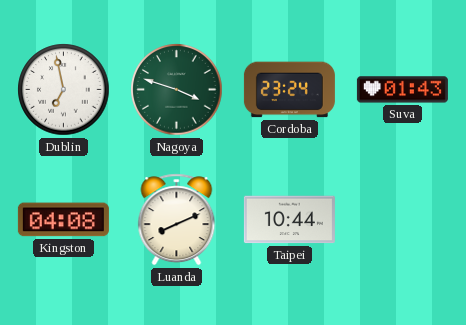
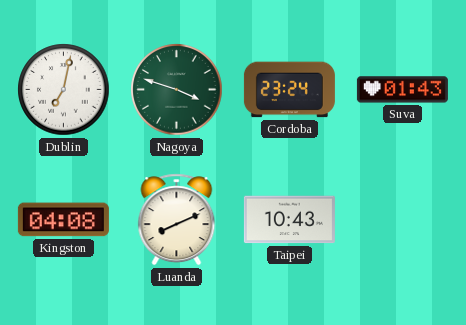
Dublin: 6:58 -> 7:02 (64, 90)
Taipei: 10:44 -> 10:43 (289, 220)
